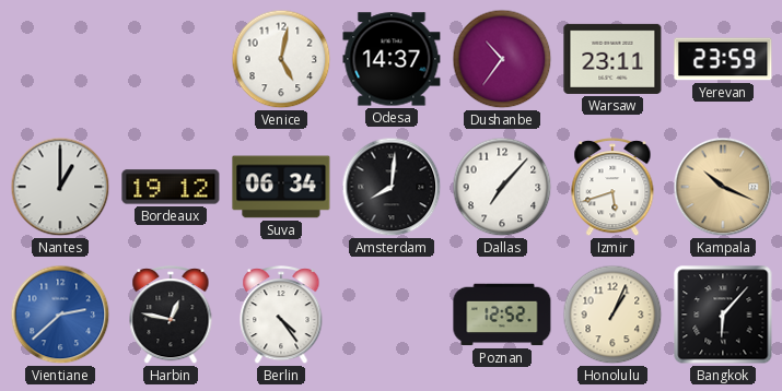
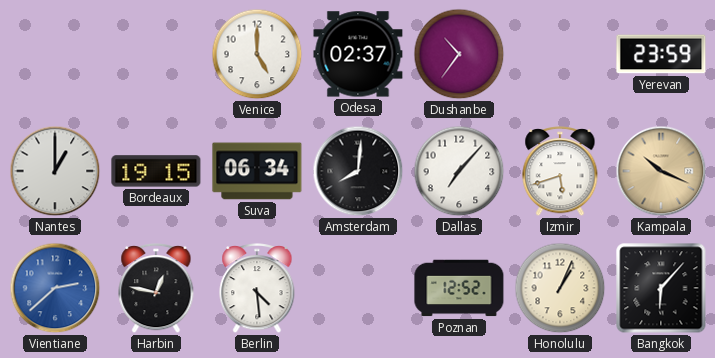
Venice: 5:02 -> 5:00 (257, 54)
Odesa: 14:37 -> 02:37 (358, 54)
Warsaw: 23:11 -> none (612, 59)
Bordeaux: 19:12 -> 19:15 (156, 171)
Berlin: 4:24 -> 4:29 (257, 289)
